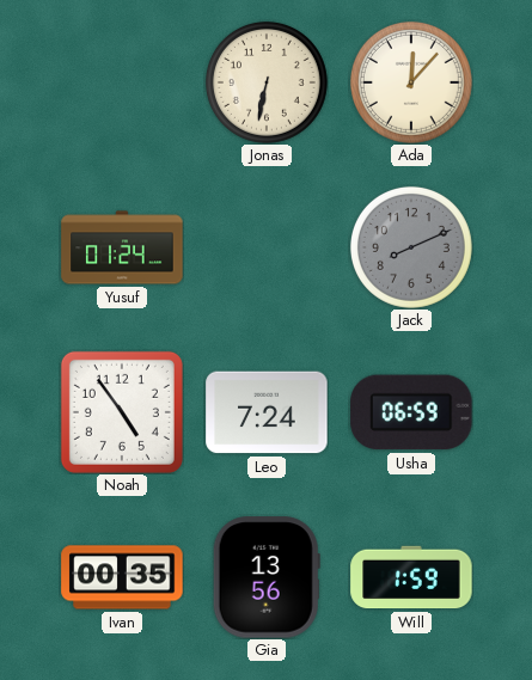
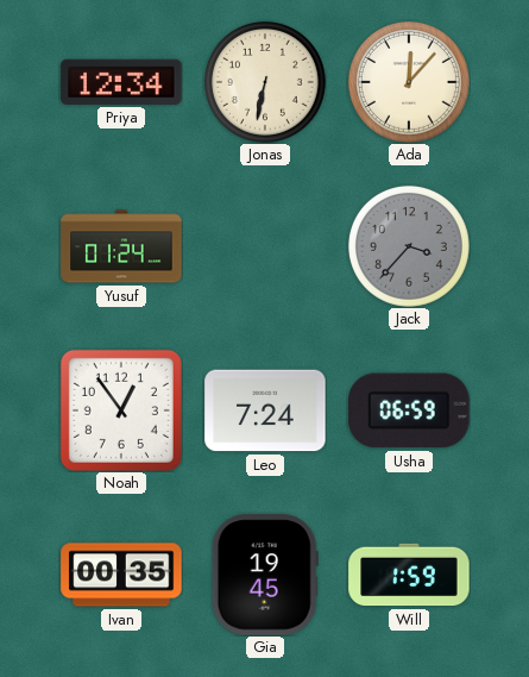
Priya: none -> 12:34 (121, 82)
Jack: 8:11 -> 3:37 (409, 246)
Noah: 4:54 -> 12:54 (121, 410)
Gia: 13:56 -> 19:45 (265, 575)
